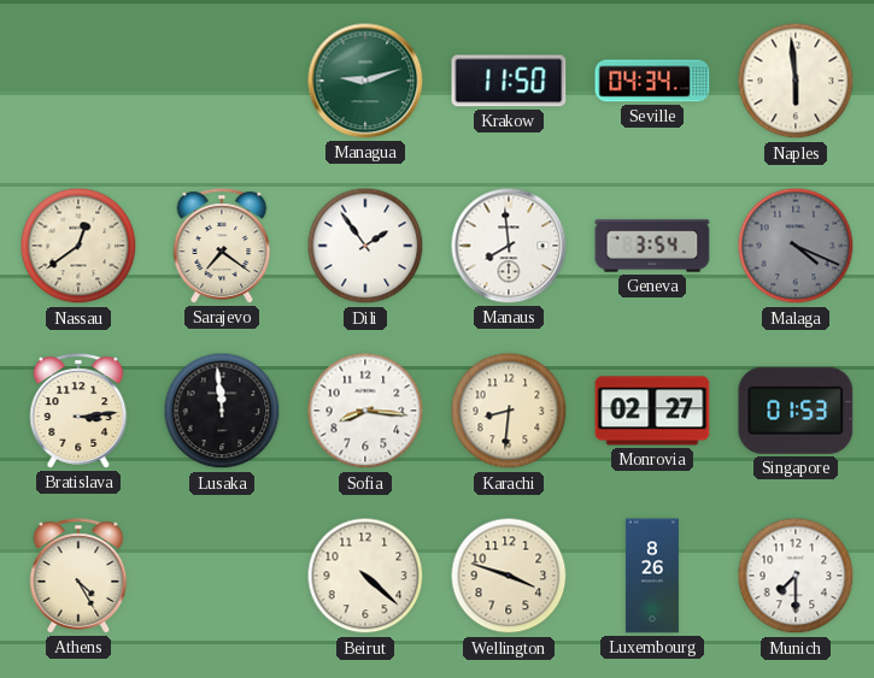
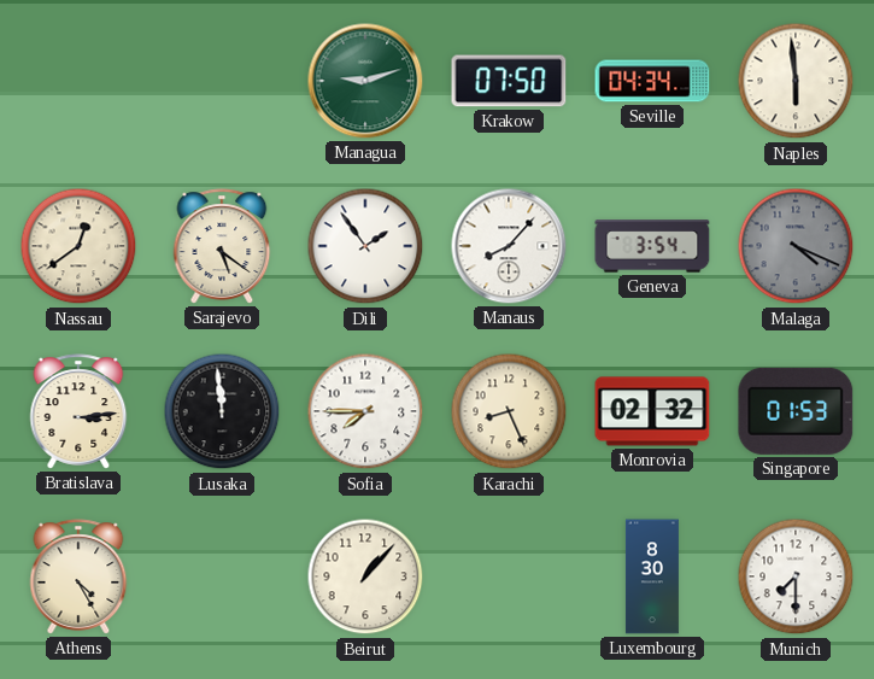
Krakow: 11:50 -> 07:50 (509, 81)
Sarajevo: 7:21 -> 5:21 (222, 246)
Manaus: 7:59 -> 8:07 (509, 246)
Sofia: 8:16 -> 7:45 (365, 411)
Karachi: 8:31 -> 8:26 (509, 411)
Monrovia: 02:27 -> 02:32 (652, 411)
Beirut: 4:22 -> 1:07 (365, 576)
Wellington: 3:48 -> none (509, 576)
Luxembourg: 8:26 -> 8:30 (652, 576)
